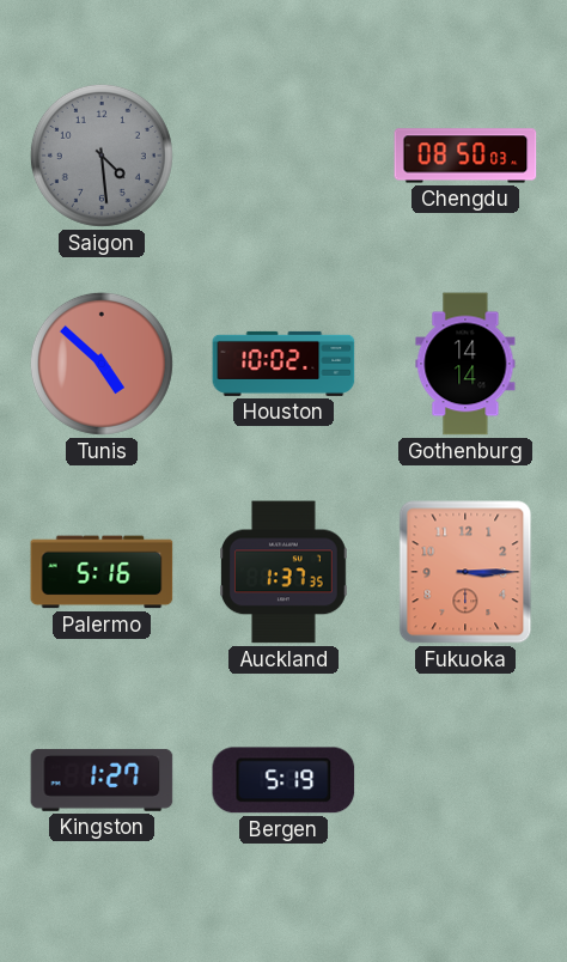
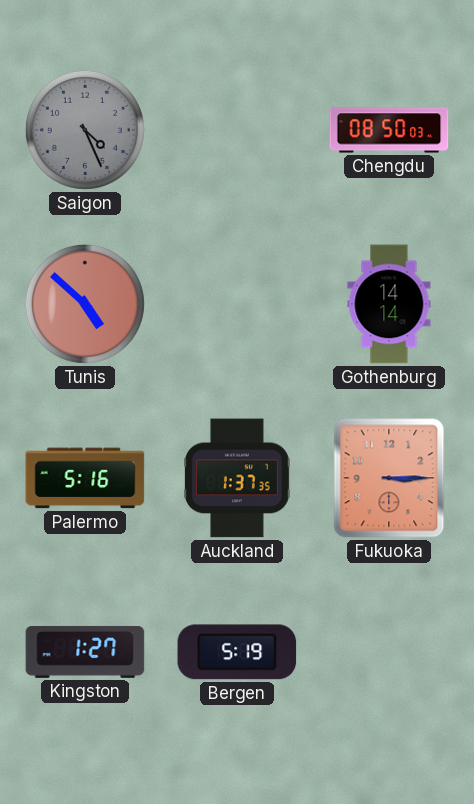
Saigon: 4:29 -> 4:26 (85, 130)
Houston: 10:02 -> none (283, 364)
